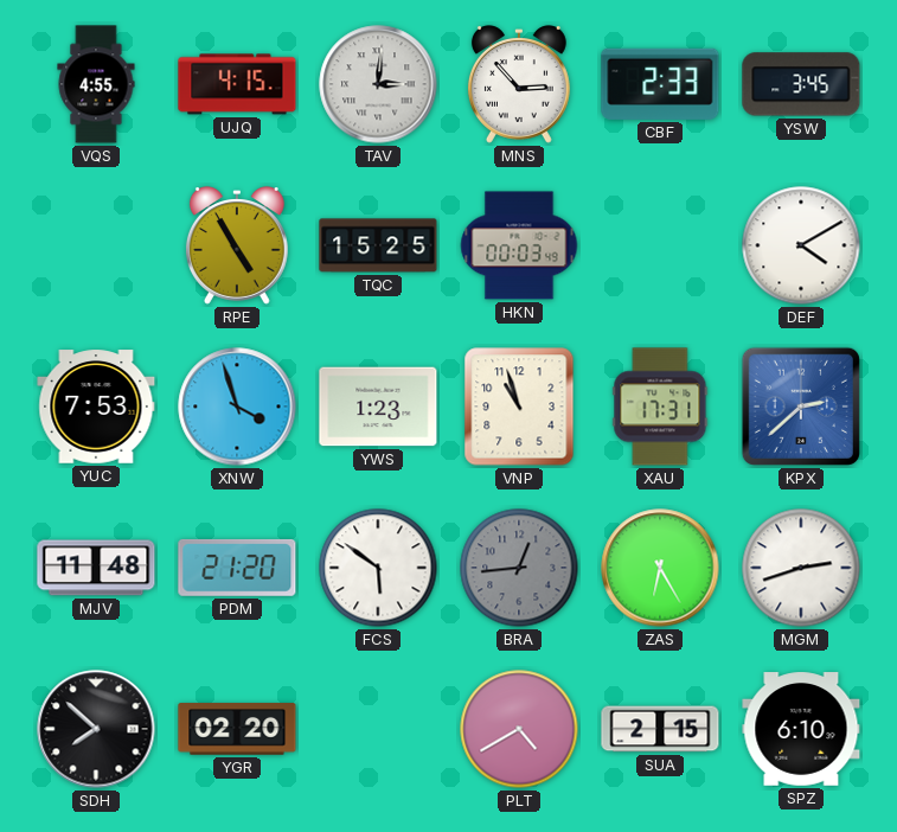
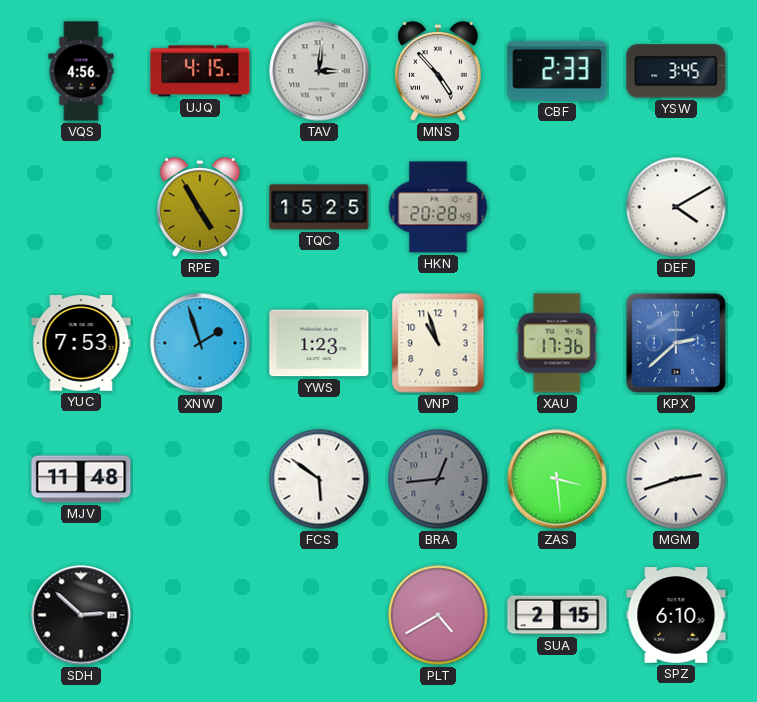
VQS: 4:55 -> 4:56 (81, 71)
MNS: 2:53 -> 4:53 (438, 71)
HKN: 00:03 -> 20:28 (438, 207)
XNW: 3:57 -> 1:57 (200, 343)
XAU: 17:31 -> 17:36 (557, 343)
PDM: 21:20 -> none (237, 568)
ZAS: 6:25 -> 3:29 (557, 479)
SDH: 7:52 -> 2:52 (81, 615)
YGR: 02:20 -> none (237, 729)
